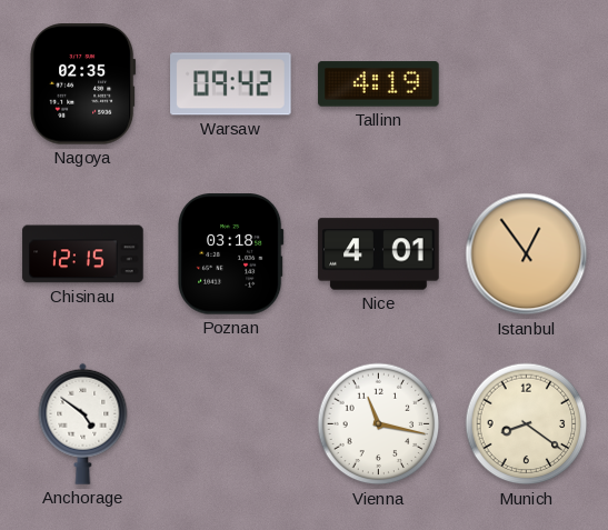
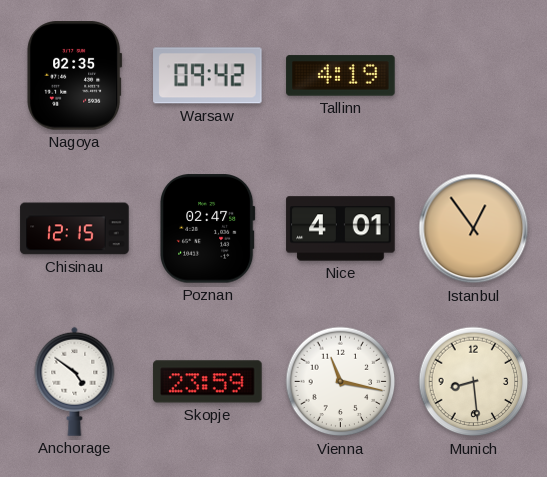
Poznan: 03:18 -> 02:47 (208, 229)
Skopje: none -> 23:59 (208, 382)
Munich: 8:21 -> 8:29 (474, 382)
